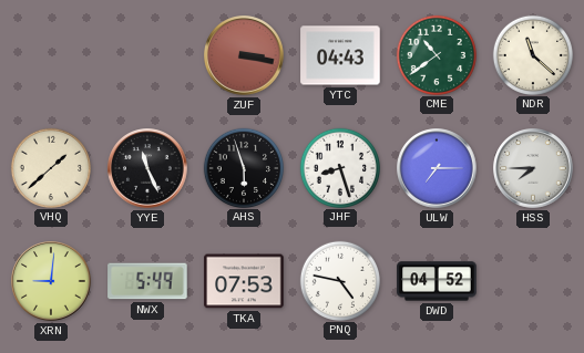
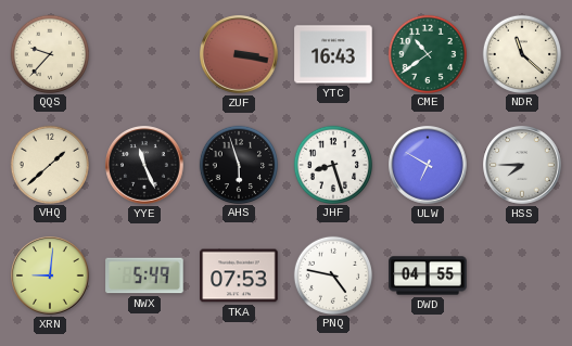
QQS: none -> 9:37 (49, 53)
YTC: 04:43 -> 16:43 (333, 54)
ULW: 7:15 -> 6:50 (428, 165)
DWD: 04:52 -> 04:55 (428, 275)
